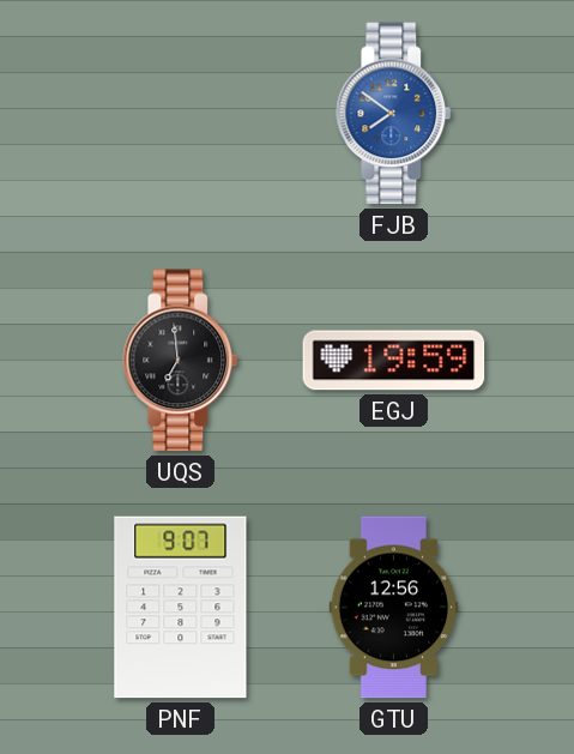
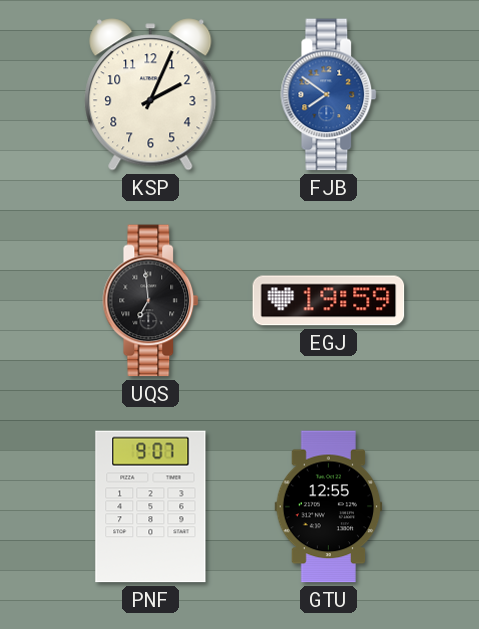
KSP: none -> 2:04 (151, 95)
GTU: 12:56 -> 12:55 (329, 507)
